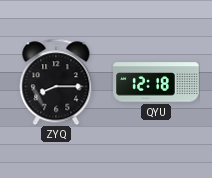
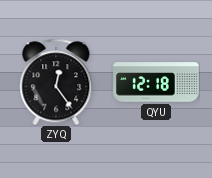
ZYQ: 8:15 -> 12:24 (56, 82)
